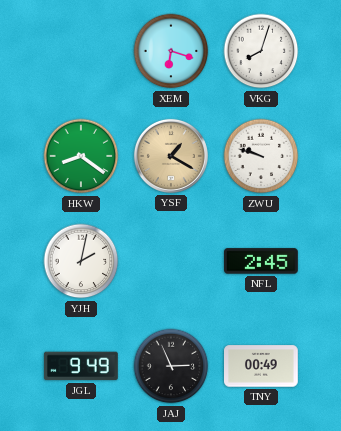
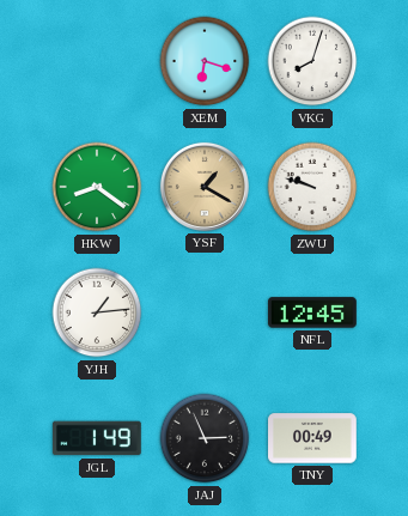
YJH: 2:02 -> 1:14 (97, 312)
NFL: 2:45 -> 12:45 (313, 312)
JGL: 9:49 -> 1:49 (97, 438)
